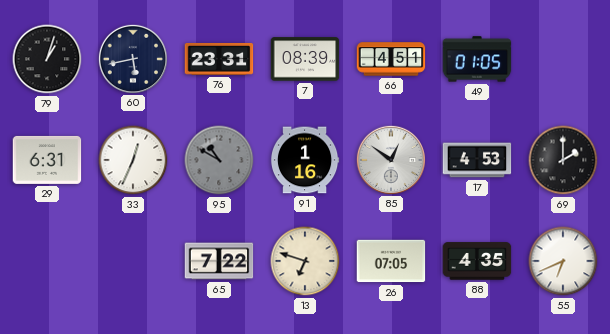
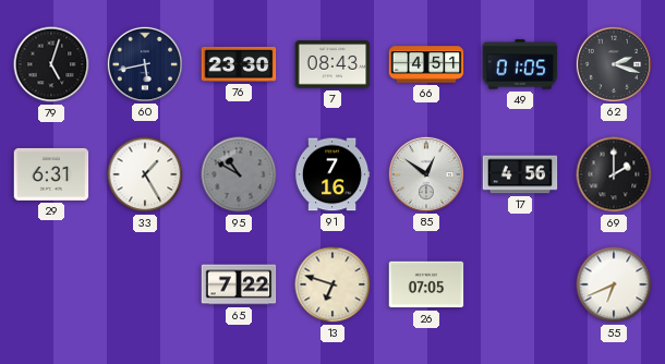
79: 1:03 -> 5:03 (51, 64)
76: 23:31 -> 23:30 (239, 64)
7: 08:39 -> 08:43 (332, 64)
62: none -> 2:18 (613, 63)
33: 12:34 -> 1:25 (145, 174)
91: 1:16 -> 7:16 (332, 174)
17: 4:53 -> 4:56 (520, 174)
88: 4:35 -> none (477, 261)
